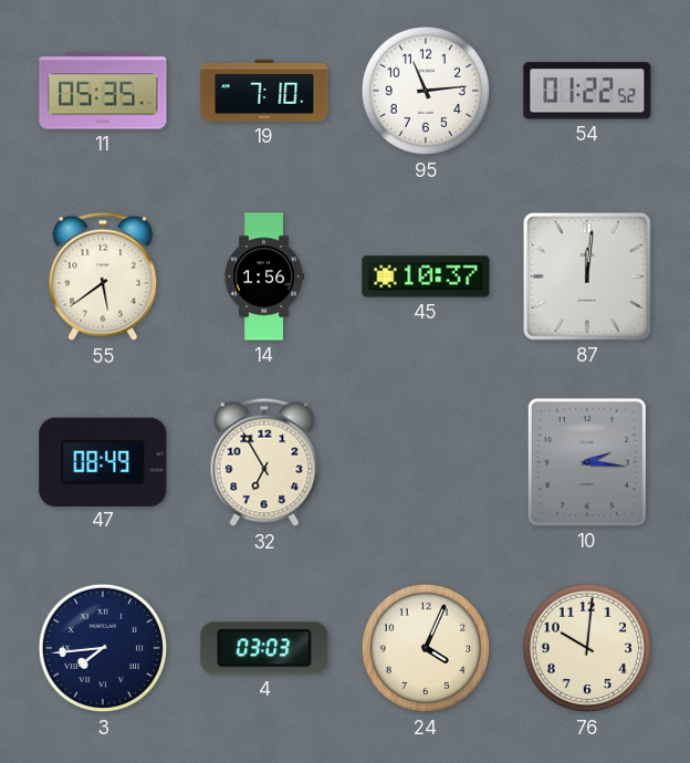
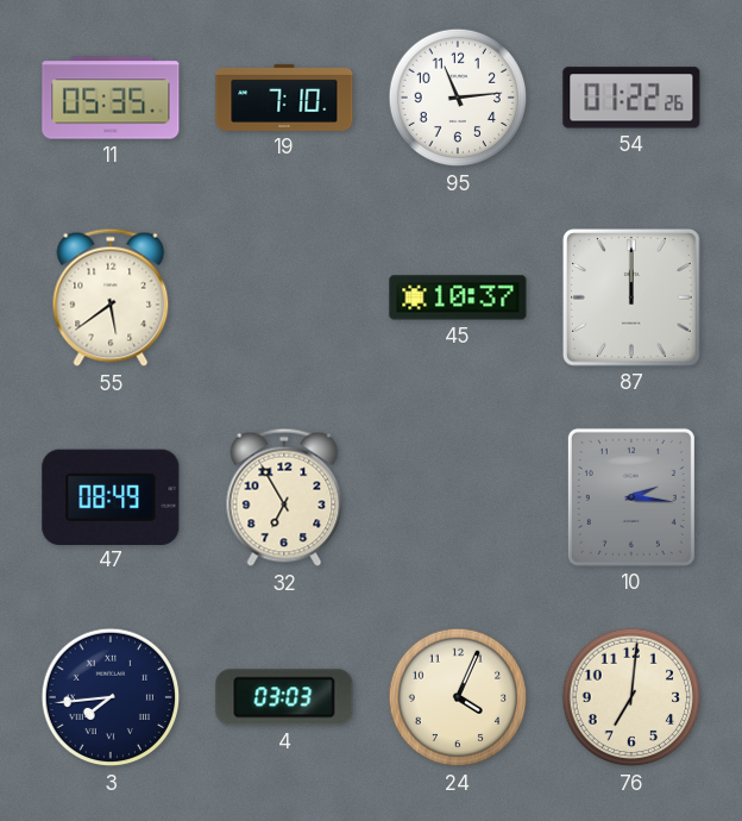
54: 01:22:52 -> 01:22:26 (631, 98)
14: 1:56 -> none (264, 276)
87: 12:01 -> 12:00 (631, 297)
76: 10:01 -> 7:01 (631, 697)
